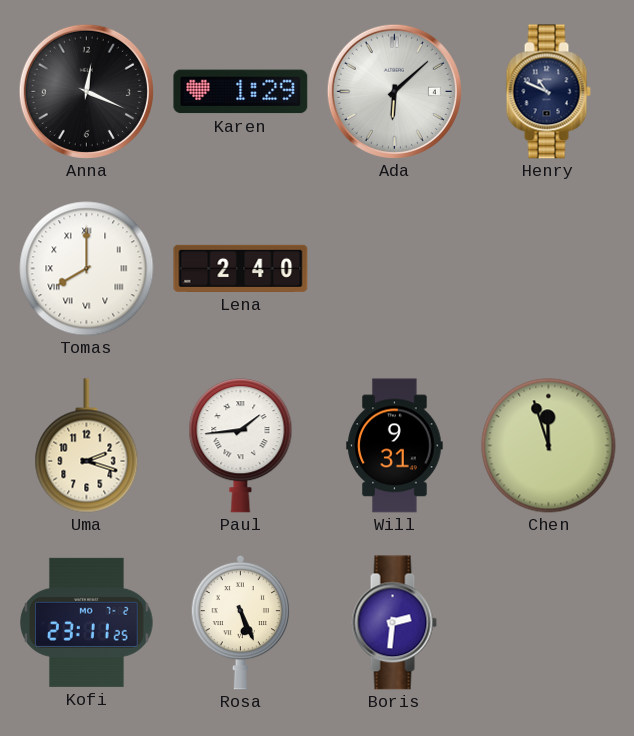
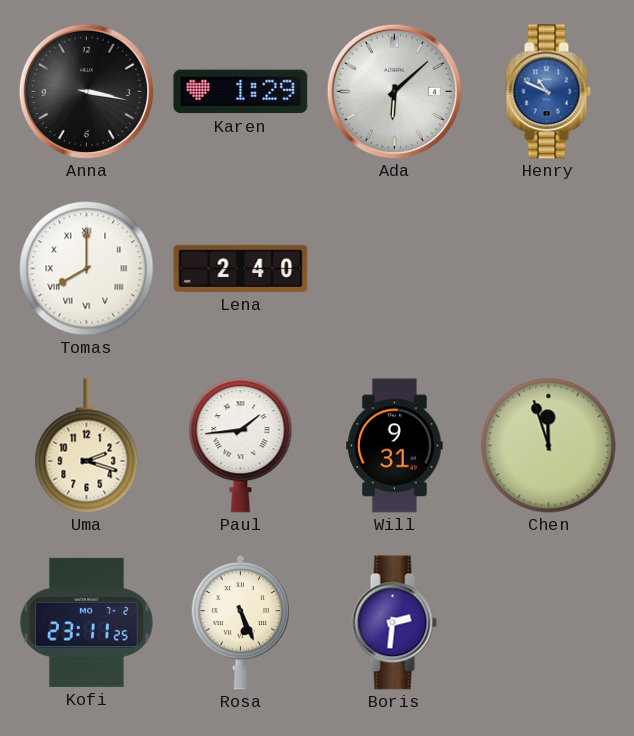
Anna: 12:19 -> 3:17 (86, 91)
Henry dial: navy -> blue (548, 92)
